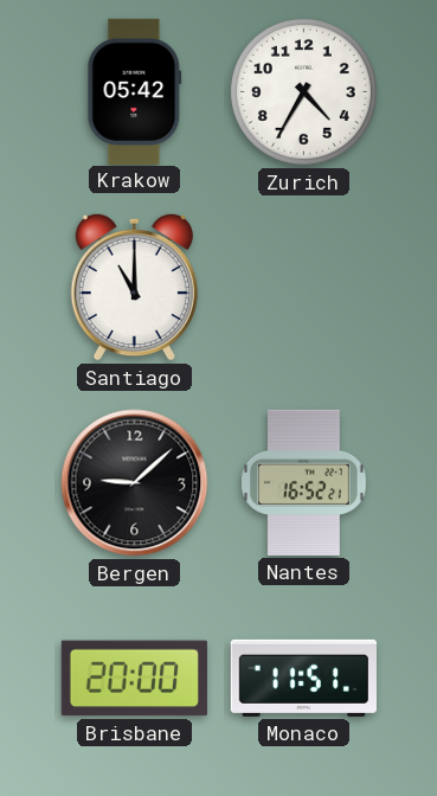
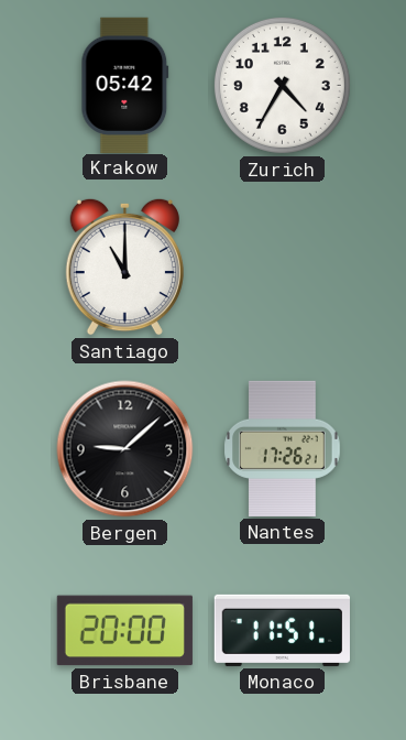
Nantes: 16:52 -> 17:26 (283, 448)
